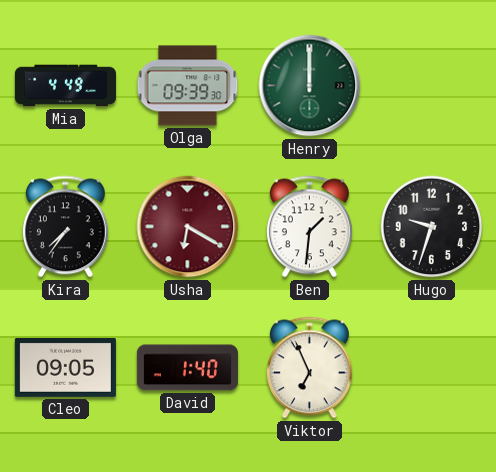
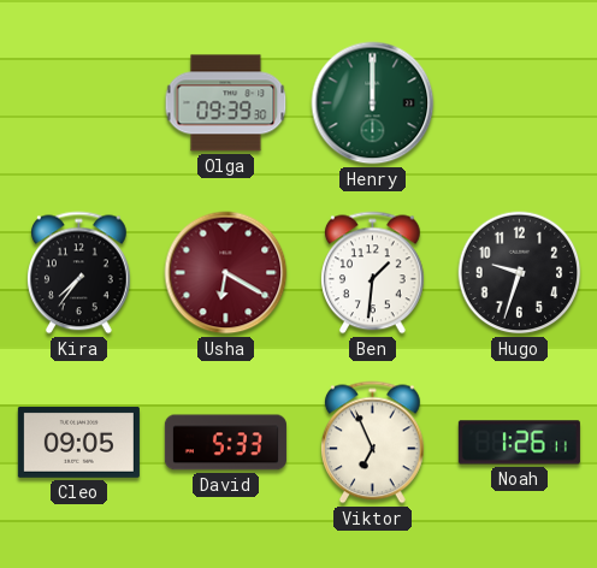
Mia: 4:49 -> none (65, 86)
David: 1:40 -> 5:33 (225, 443)
Noah: none -> 1:26 (519, 443)
